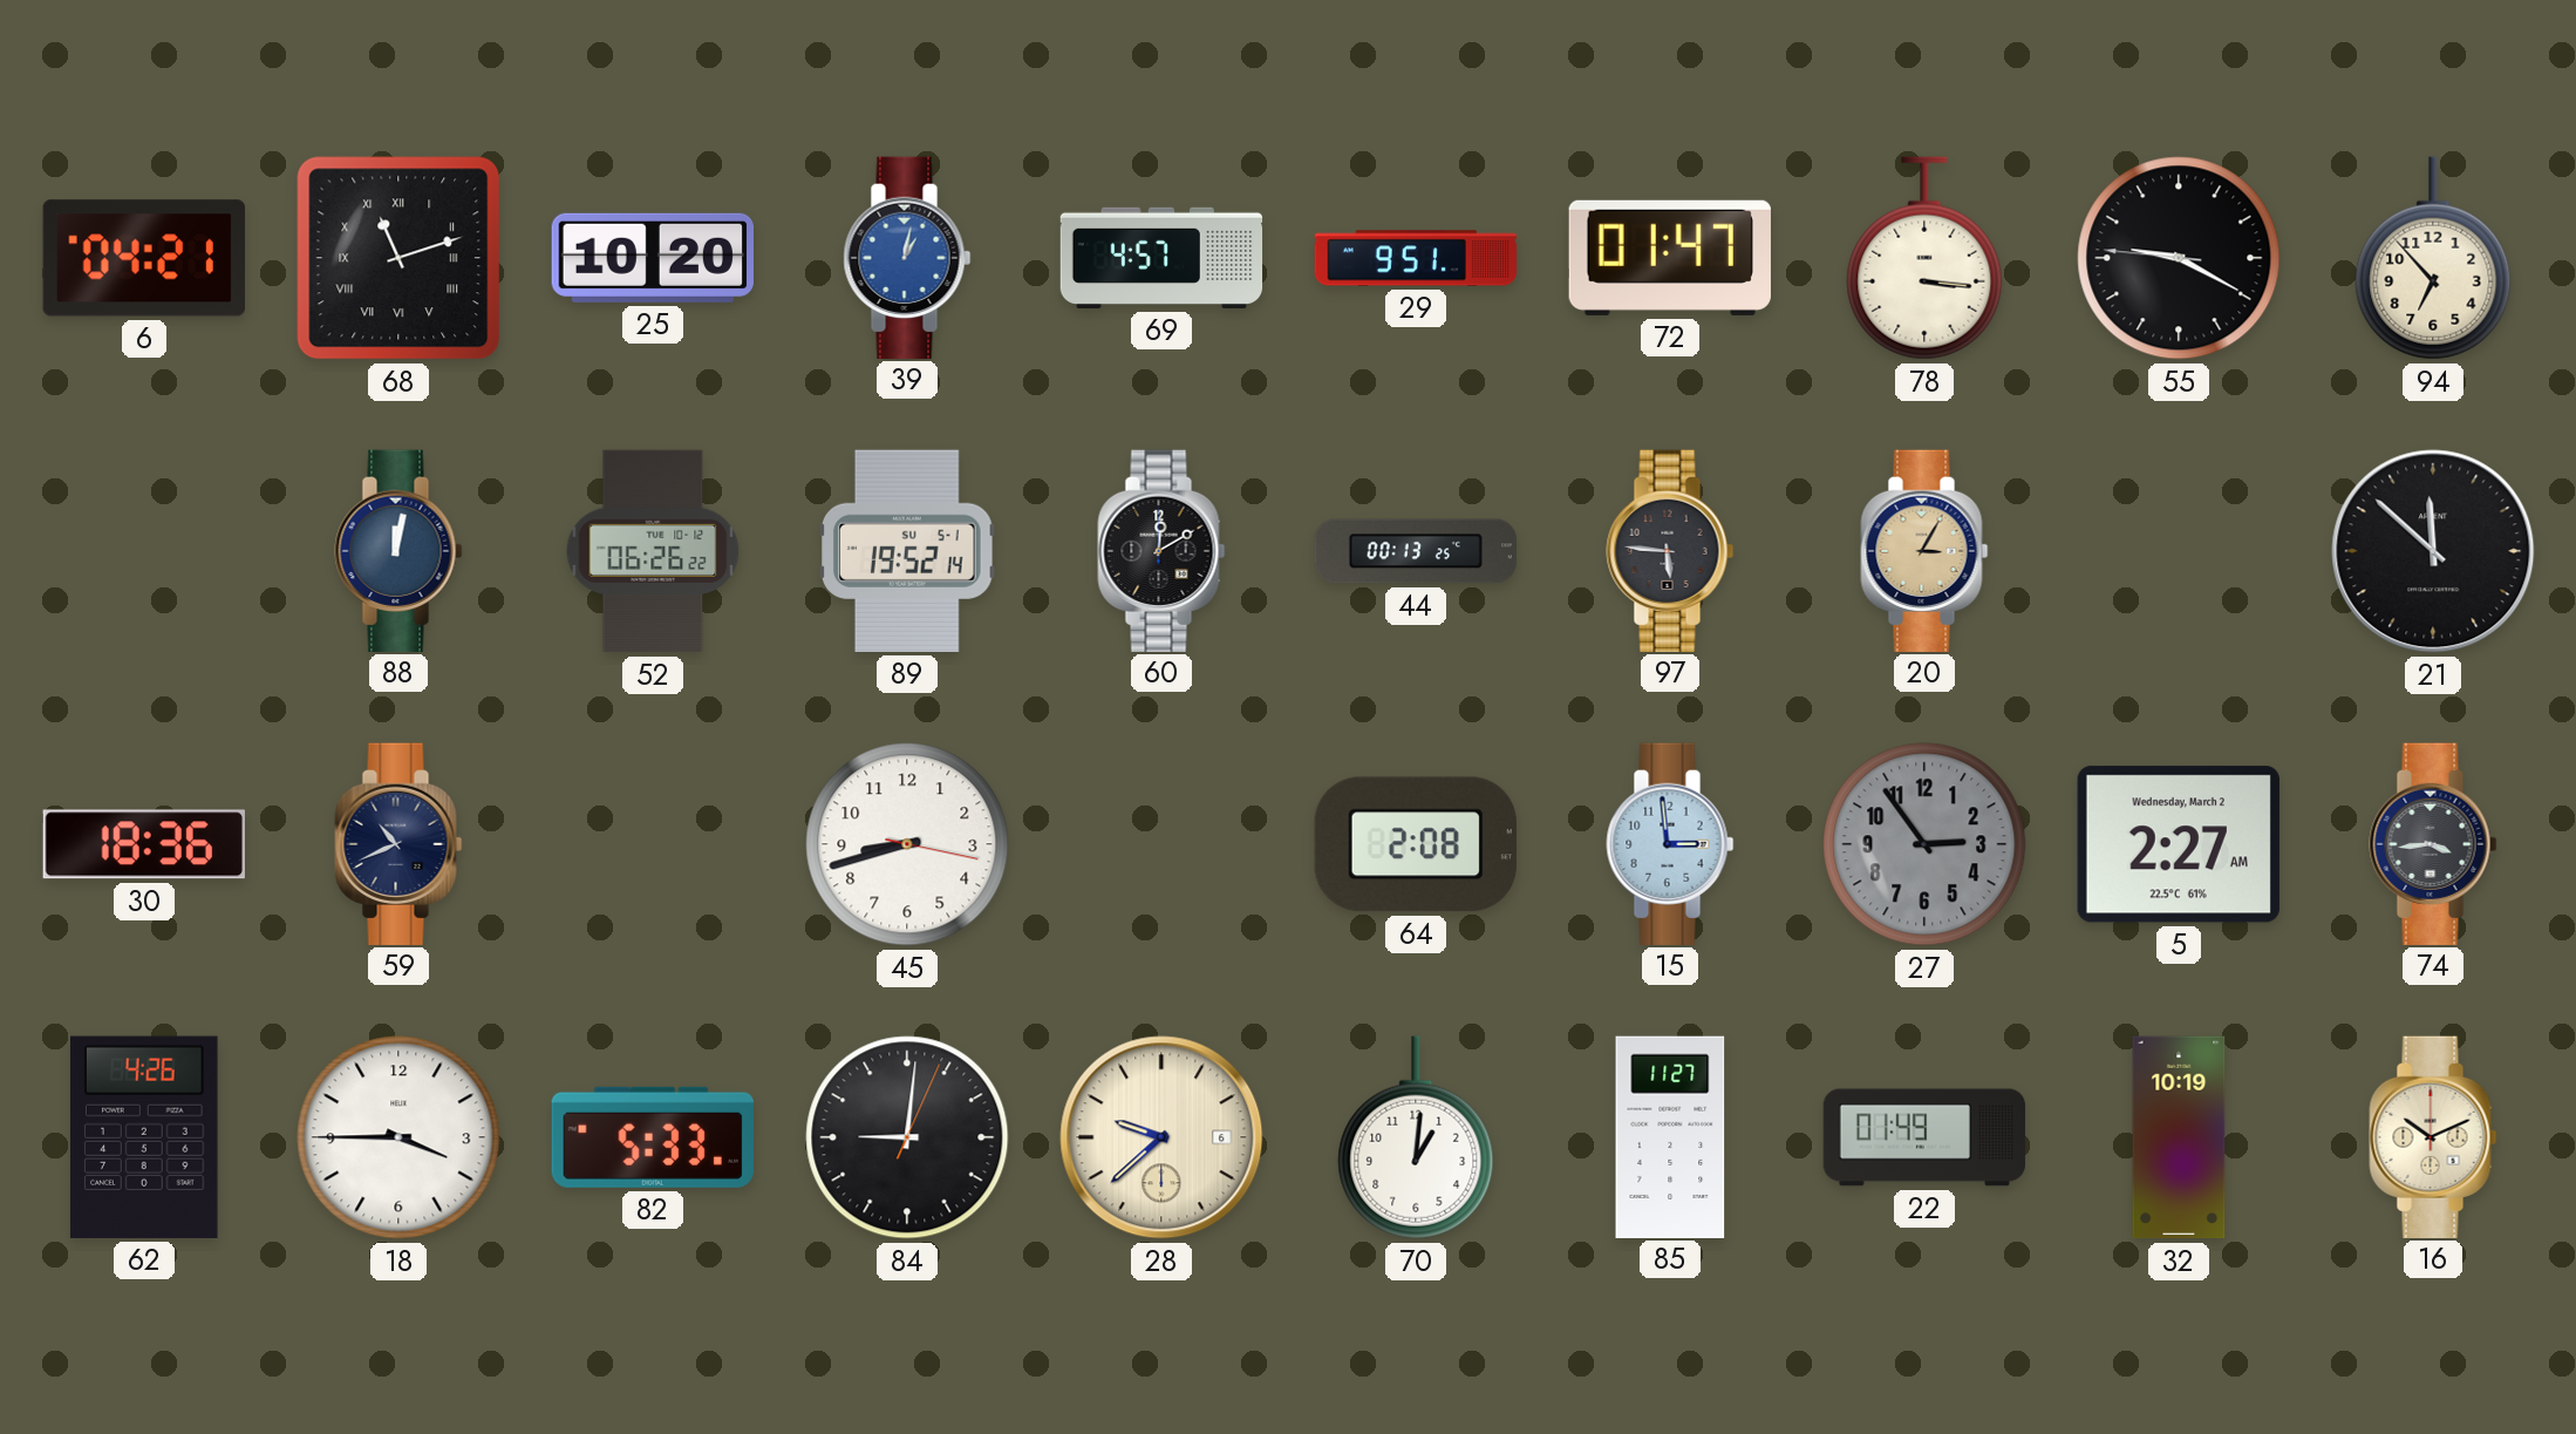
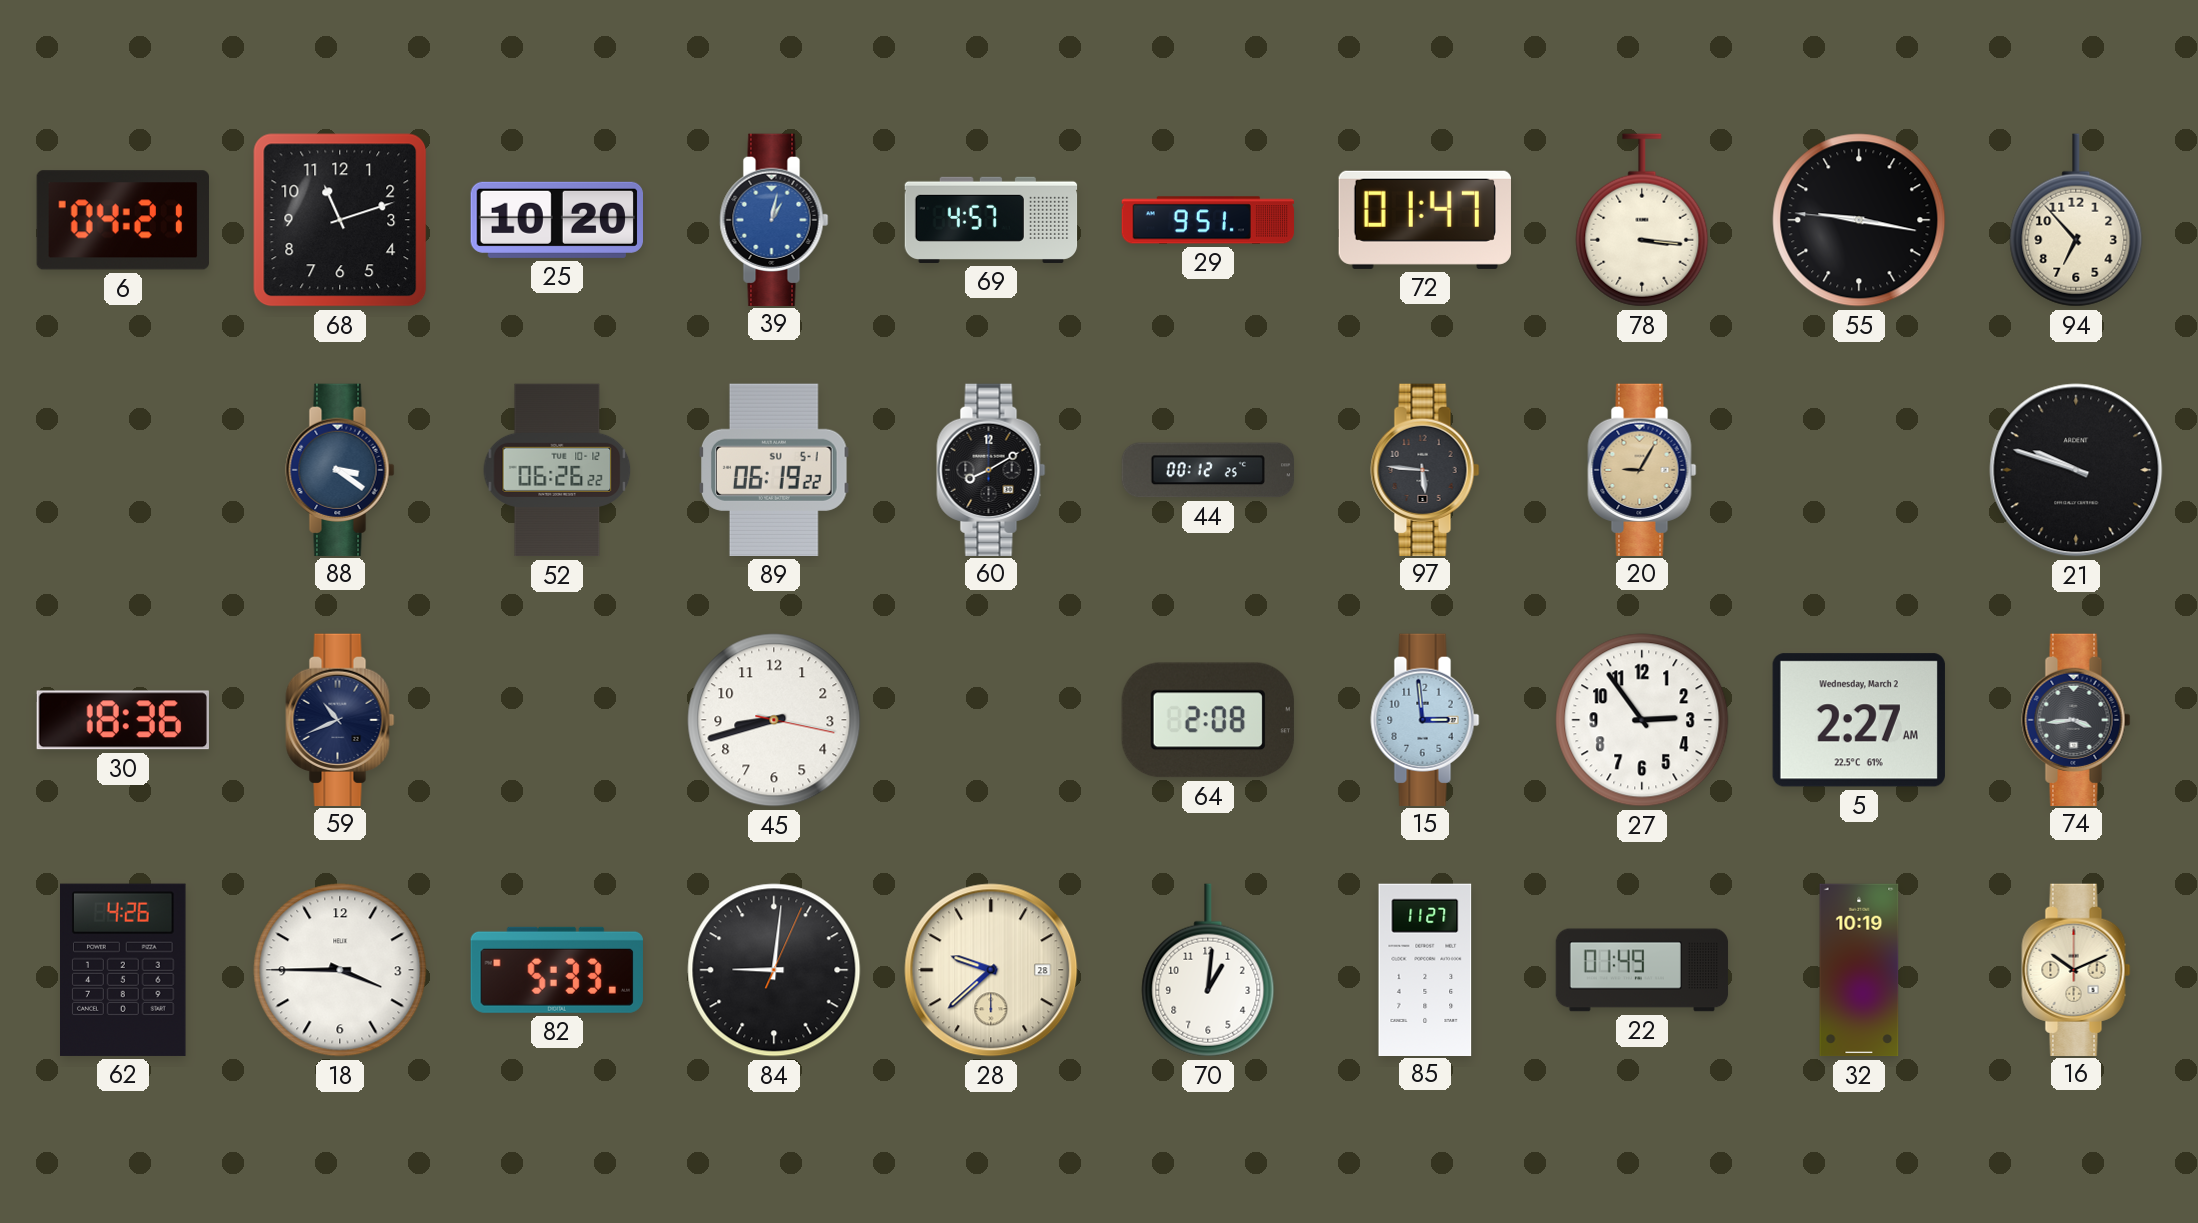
68 numerals: Roman -> Arabic (340, 220)
55: 9:19 -> 9:16 (1859, 220)
88: 12:02 -> 3:21 (340, 469)
89: 19:52 -> 06:19 (774, 470)
60: 12:10 -> 8:10 (991, 469)
44: 00:13 -> 00:12 (1207, 470)
20: 3:05 -> 9:05 (1642, 469)
21: 11:52 -> 9:48 (2076, 470)
27 dial: grey -> white (1642, 720)
28 date: 6 -> 28 (991, 970)
